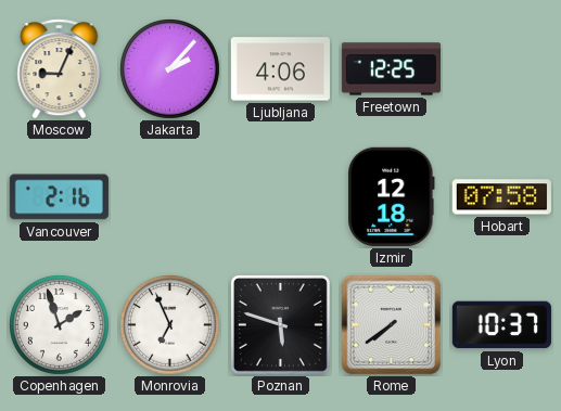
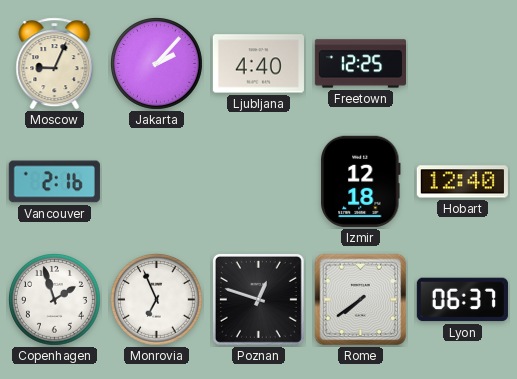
Ljubljana: 4:06 -> 4:40 (258, 64)
Hobart: 07:58 -> 12:40 (462, 182)
Poznan: 5:48 -> 12:48 (258, 299)
Lyon: 10:37 -> 06:37 (462, 300)
